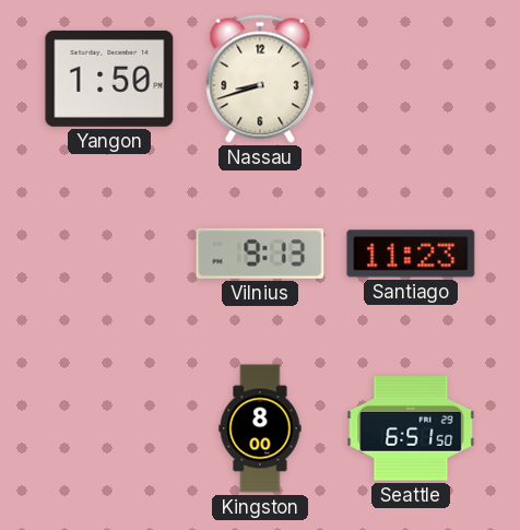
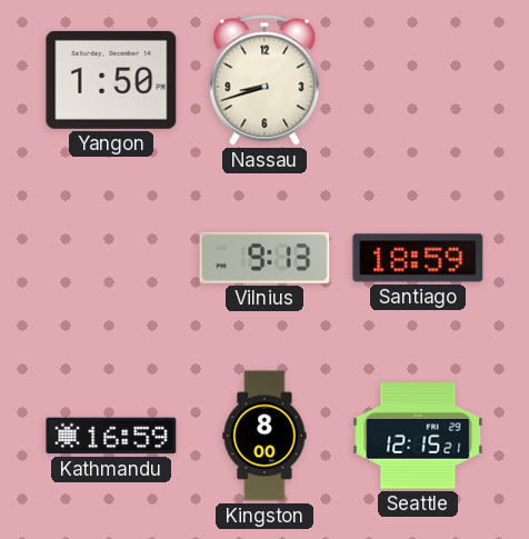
Santiago: 11:23 -> 18:59 (418, 258)
Kathmandu: none -> 16:59 (111, 436)
Seattle: 6:51 -> 12:15 (418, 436)
